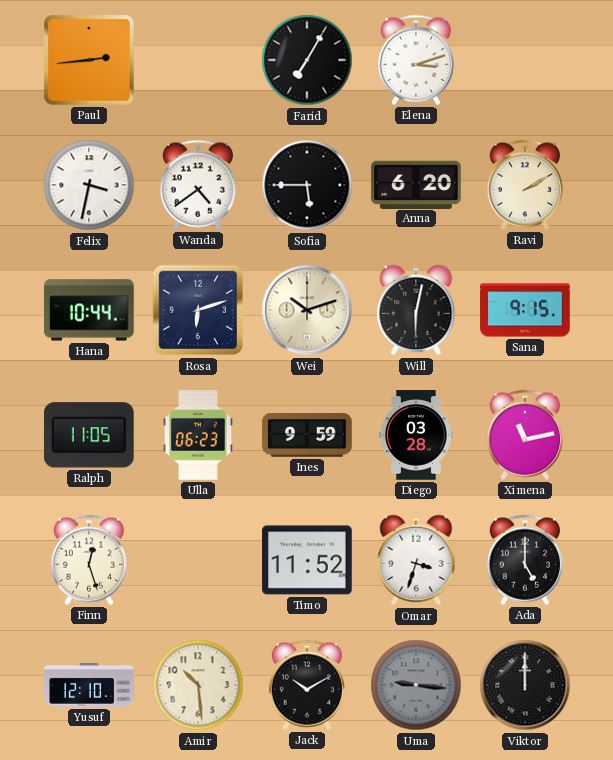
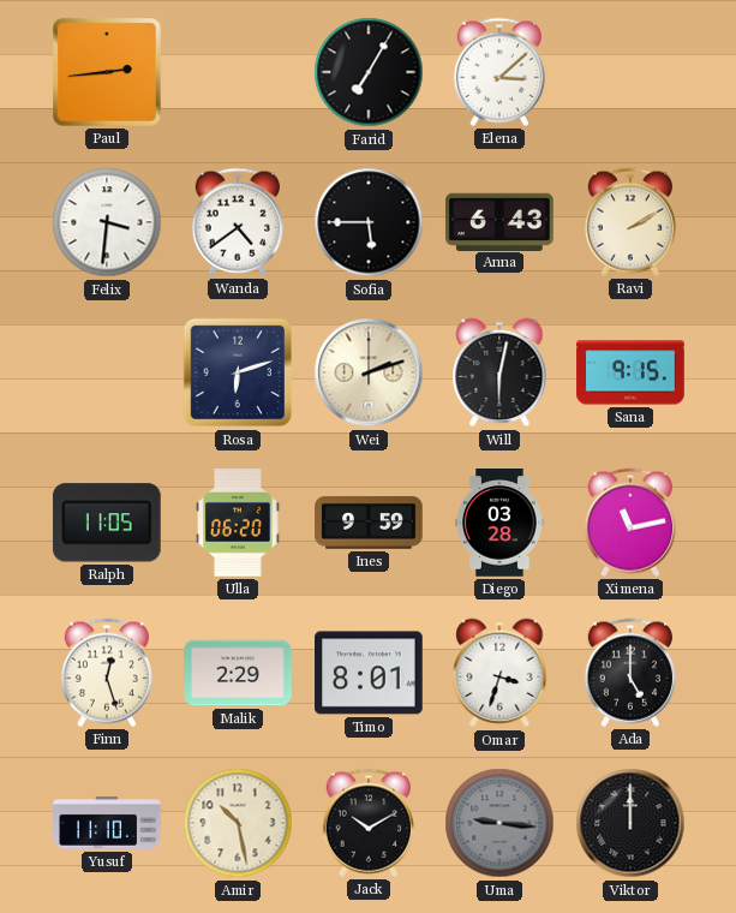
Elena: 3:12 -> 3:08 (499, 72)
Felix: 3:32 -> 3:31 (107, 222)
Anna: 6:20 -> 6:43 (499, 221)
Hana: 10:44 -> none (89, 310)
Wei: 10:12 -> 2:12 (369, 372)
Ulla: 06:23 -> 06:20 (238, 523)
Malik: none -> 2:29 (238, 673)
Timo: 11:52 -> 8:01 (369, 673)
Yusuf: 12:10 -> 11:10 (107, 823)
Amir: 10:29 -> 10:28 (238, 823)
